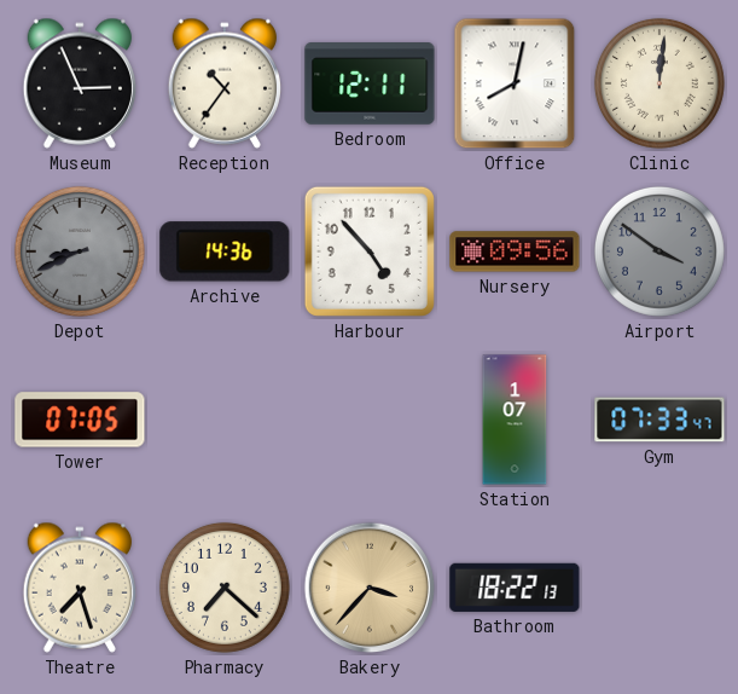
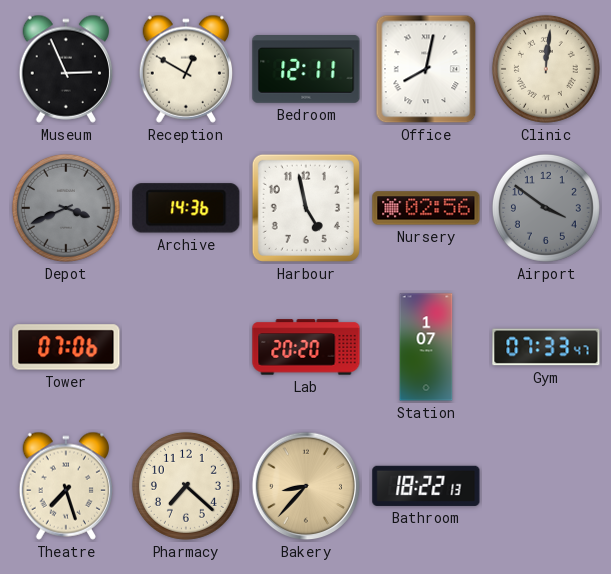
Reception: 10:36 -> 12:50 (185, 69)
Depot: 8:41 -> 3:41 (66, 208)
Harbour: 4:53 -> 4:58 (306, 208)
Nursery: 09:56 -> 02:56 (426, 208)
Tower: 07:05 -> 07:06 (66, 347)
Lab: none -> 20:20 (306, 347)
Bakery: 3:37 -> 8:37 (306, 486)
